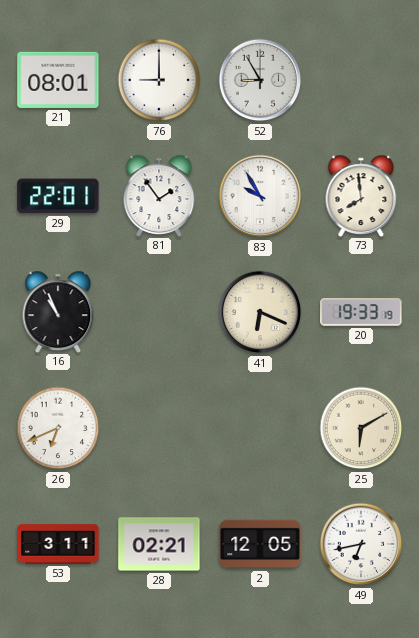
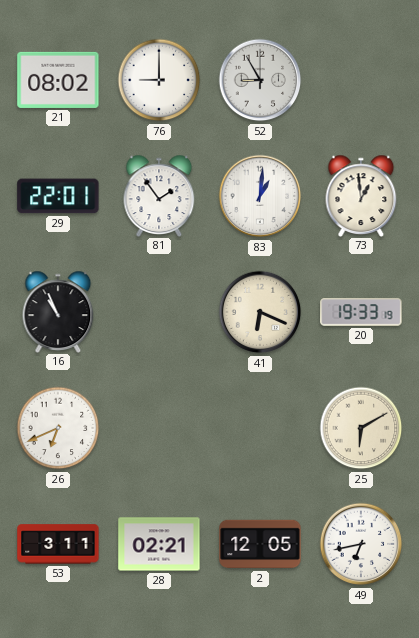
21: 08:01 -> 08:02 (58, 80)
83: 9:55 -> 1:01 (260, 196)
73: 7:59 -> 12:59 (361, 195)
